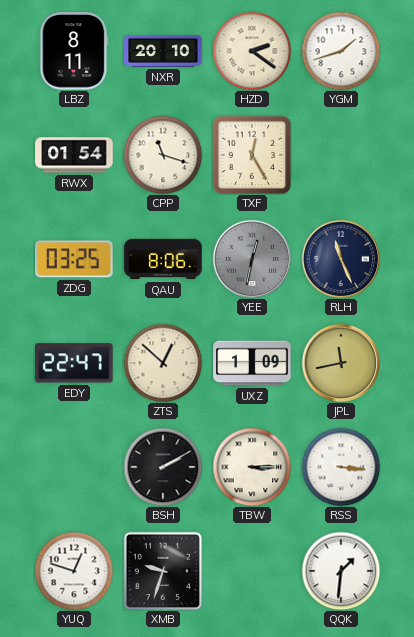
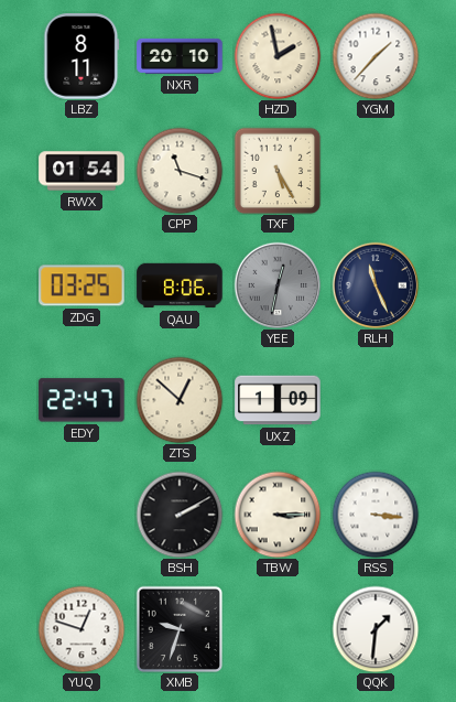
HZD: 2:21 -> 1:58 (278, 56)
YGM: 1:42 -> 1:37 (376, 56)
TXF: 12:25 -> 5:25 (278, 171)
JPL: 11:43 -> none (341, 363)
